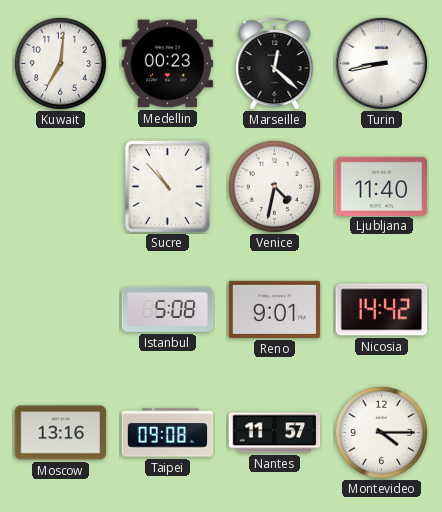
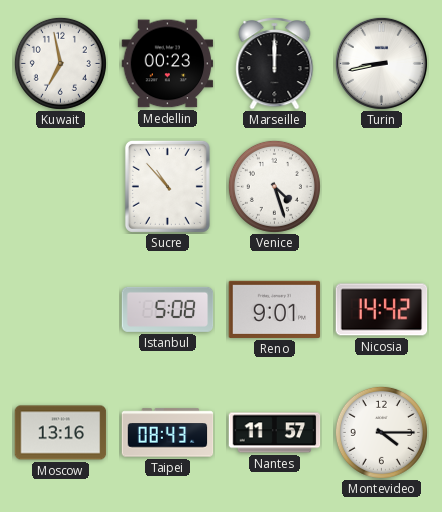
Kuwait: 7:01 -> 6:58 (60, 63)
Marseille: 12:22 -> 12:00 (275, 64)
Venice: 4:32 -> 4:27 (274, 186)
Ljubljana: 11:40 -> none (382, 186)
Taipei: 09:08 -> 08:43 (168, 433)
